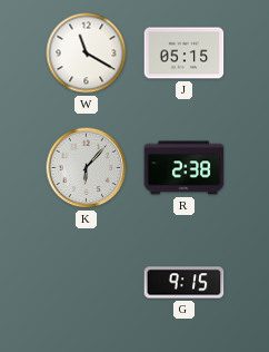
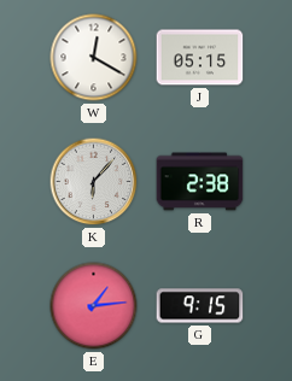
W: 11:20 -> 12:20 (94, 58)
E: none -> 1:14 (94, 306)
